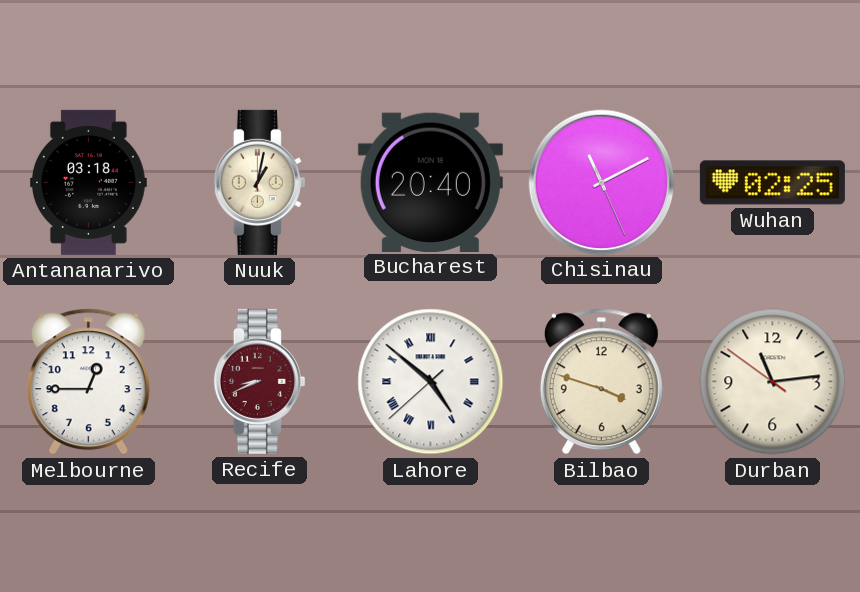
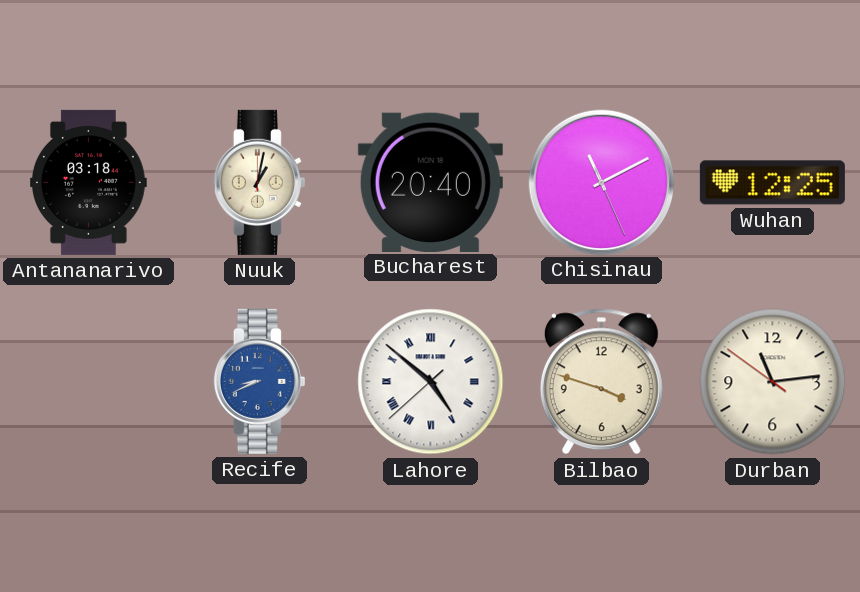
Wuhan: 02:25 -> 12:25 (772, 183)
Melbourne: 12:45 -> none (88, 382)
Recife dial: burgundy -> blue (259, 381)
